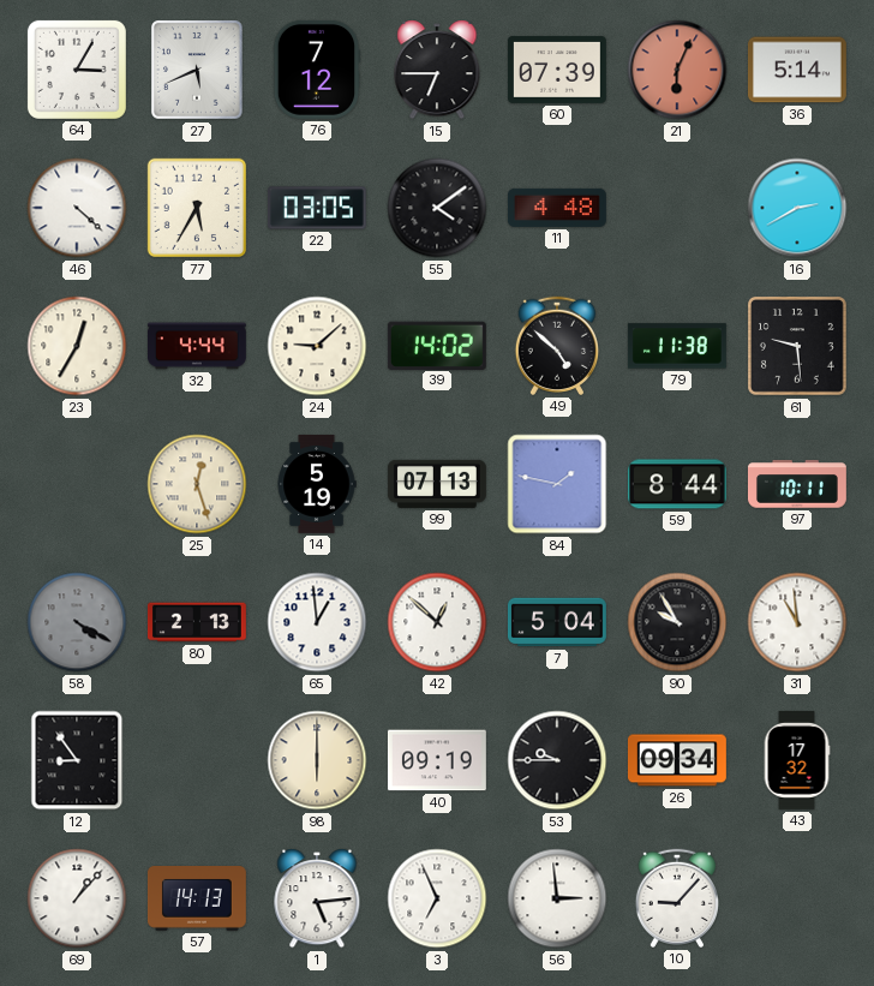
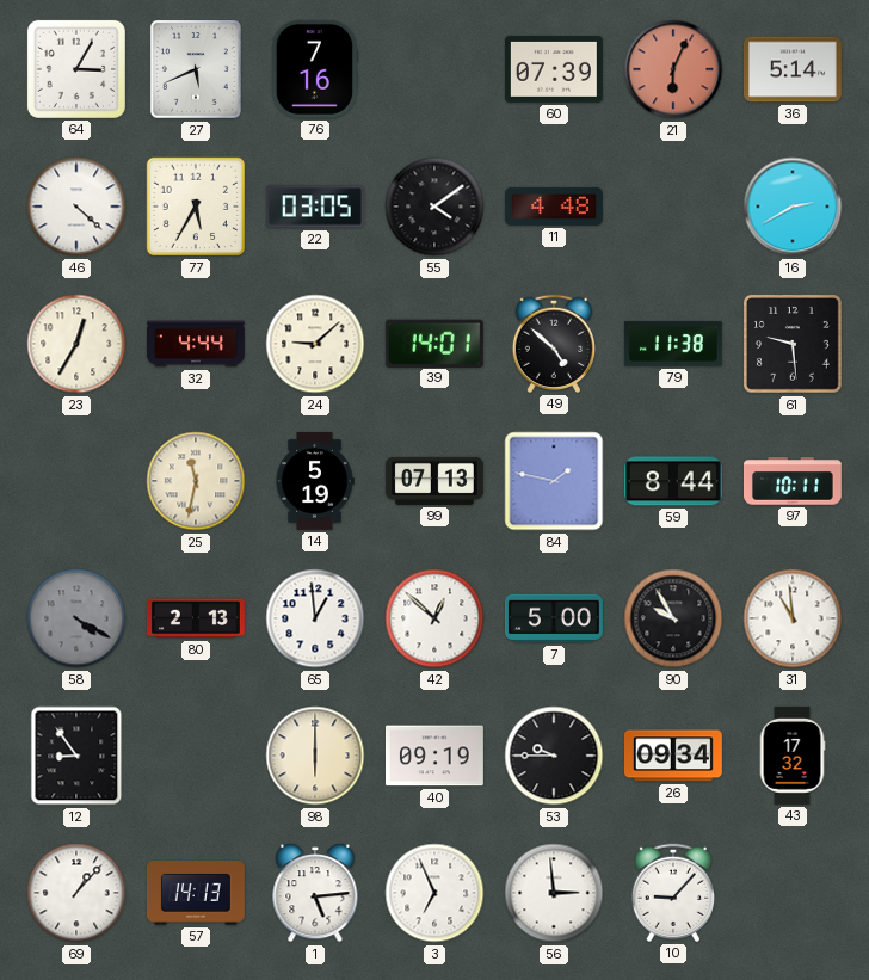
76: 7:12 -> 7:16 (315, 69)
15: 6:45 -> none (437, 70)
39: 14:02 -> 14:01 (434, 343)
25: 12:27 -> 11:32 (196, 481)
7: 5:04 -> 5:00 (554, 618)
